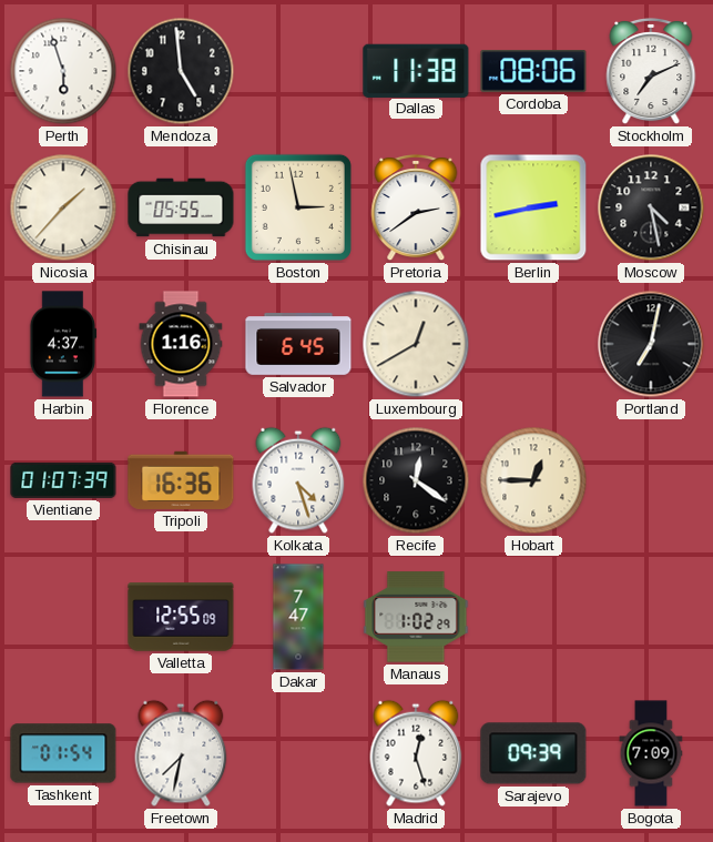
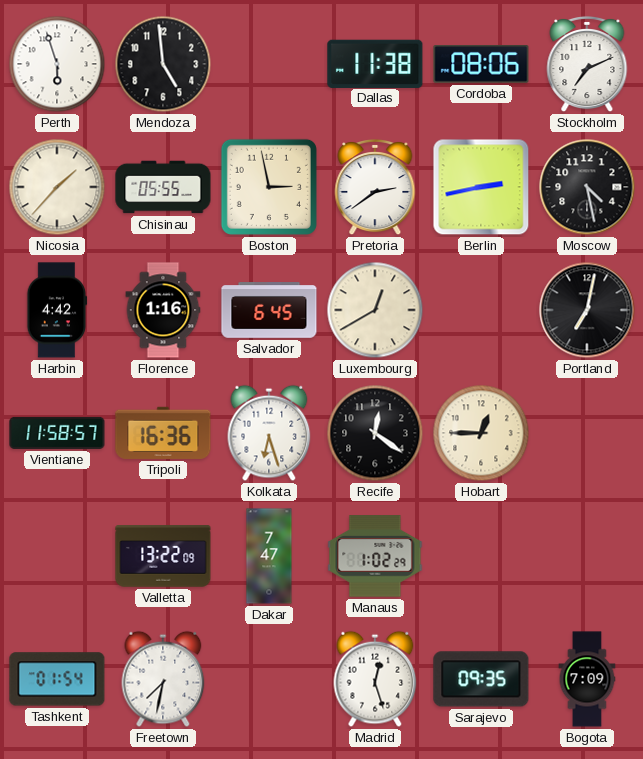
Harbin: 4:37 -> 4:42 (57, 310)
Vientiane: 01:07 -> 11:58 (57, 433)
Kolkata: 4:27 -> 6:27 (269, 433)
Valletta: 12:55 -> 13:22 (163, 556)
Sarajevo: 09:39 -> 09:35 (481, 679)
